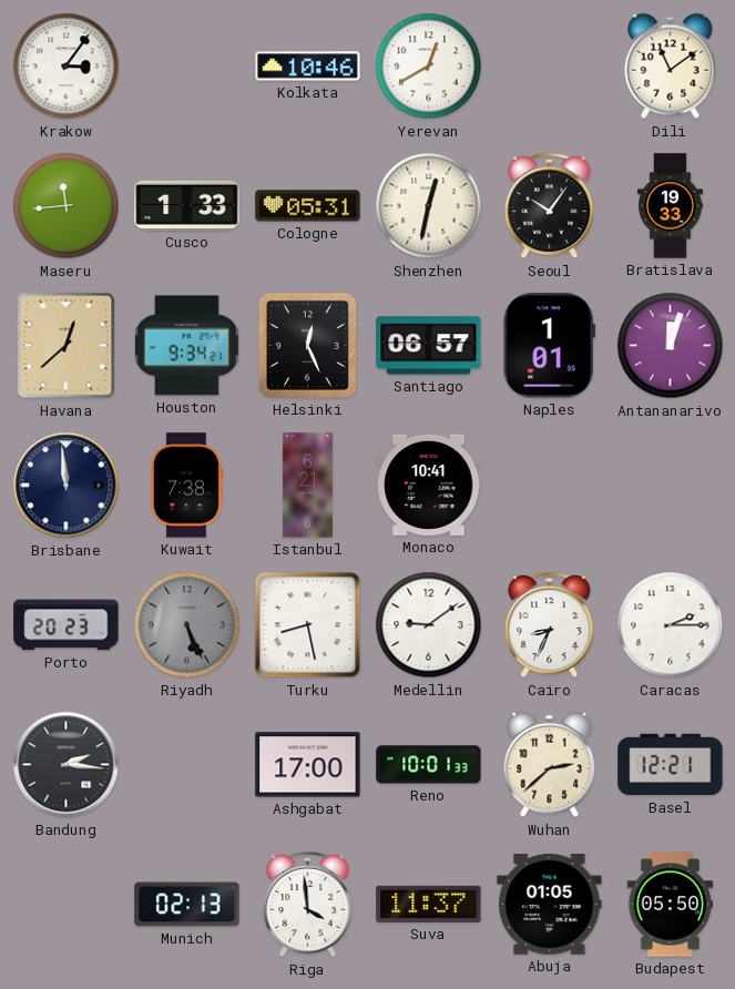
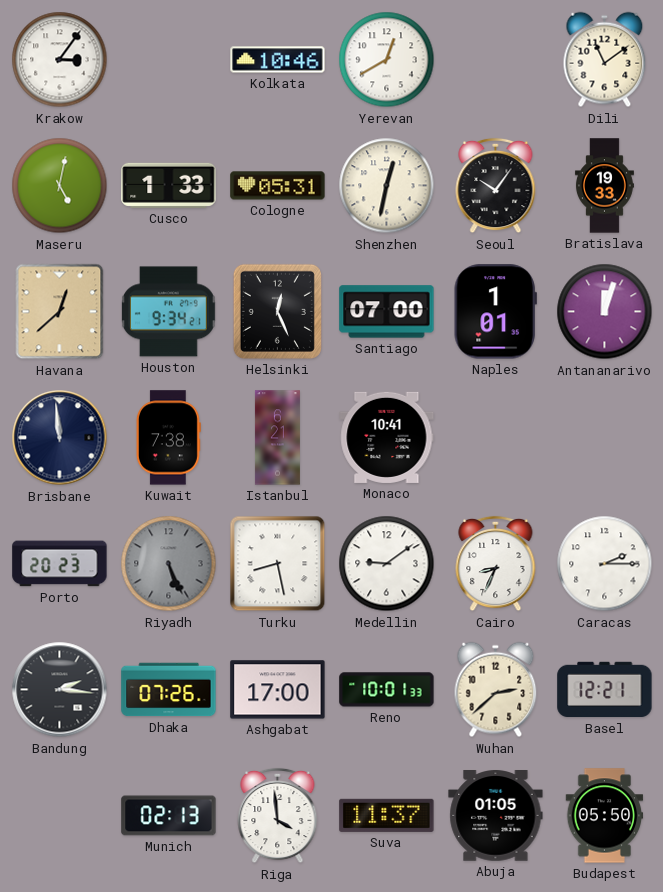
Maseru: 11:44 -> 5:02 (60, 186)
Santiago: 06:57 -> 07:00 (387, 312)
Dhaka: none -> 07:26 (169, 690)
